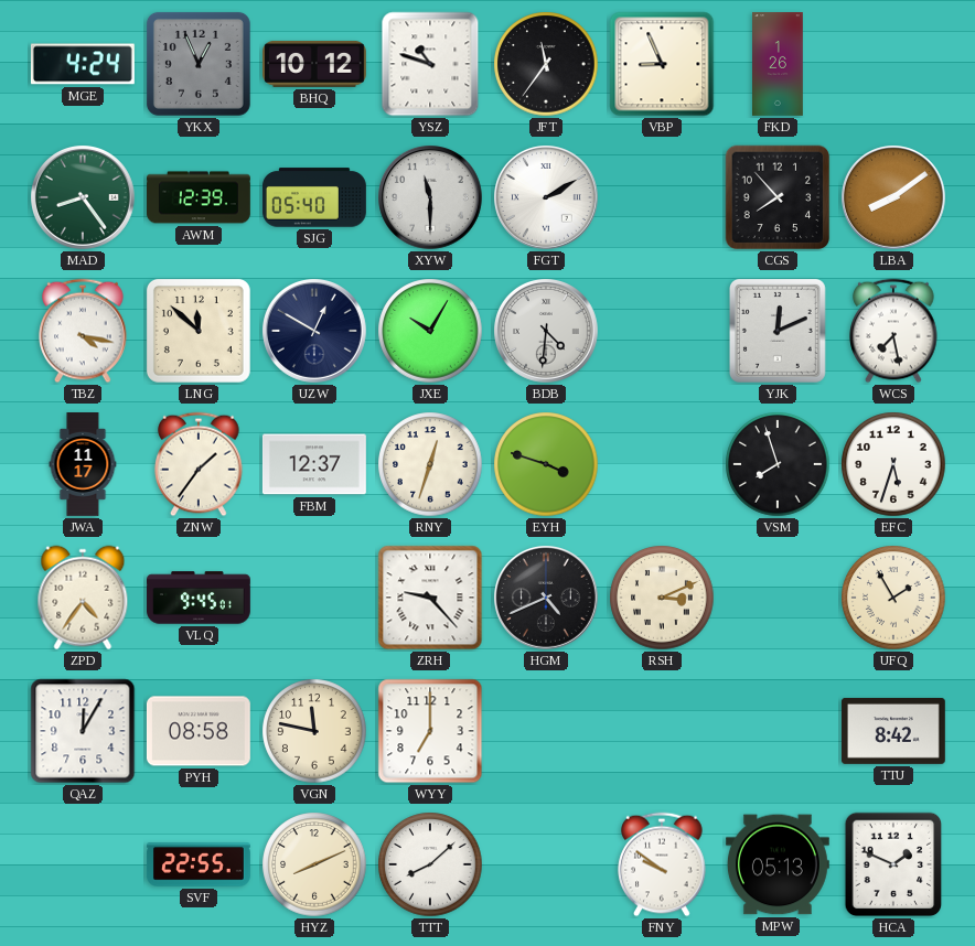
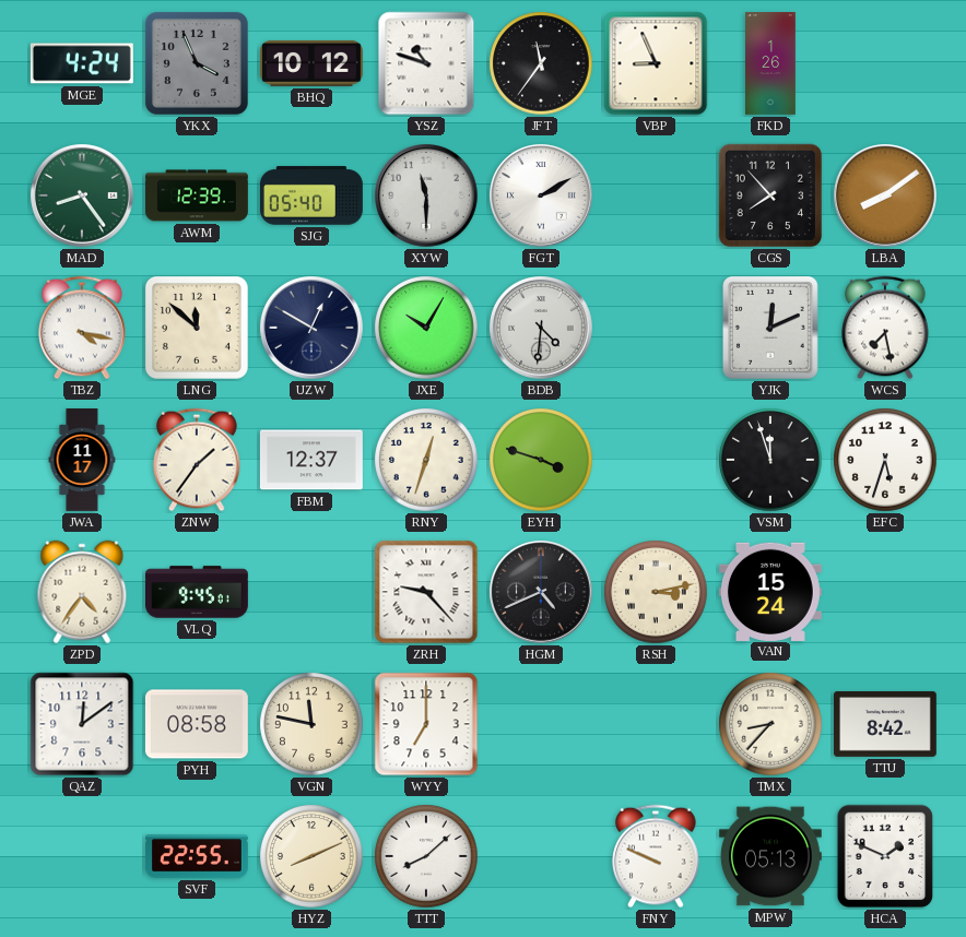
YKX: 12:56 -> 3:56 (197, 63)
VSM: 7:57 -> 11:57 (770, 460)
RSH: 3:11 -> 3:13 (656, 592)
VAN: none -> 15:24 (770, 591)
UFQ: 1:55 -> none (893, 598)
QAZ: 12:05 -> 12:09 (82, 724)
TMX: none -> 8:37 (770, 724)
FNY: 9:51 -> 9:49 (656, 856)
